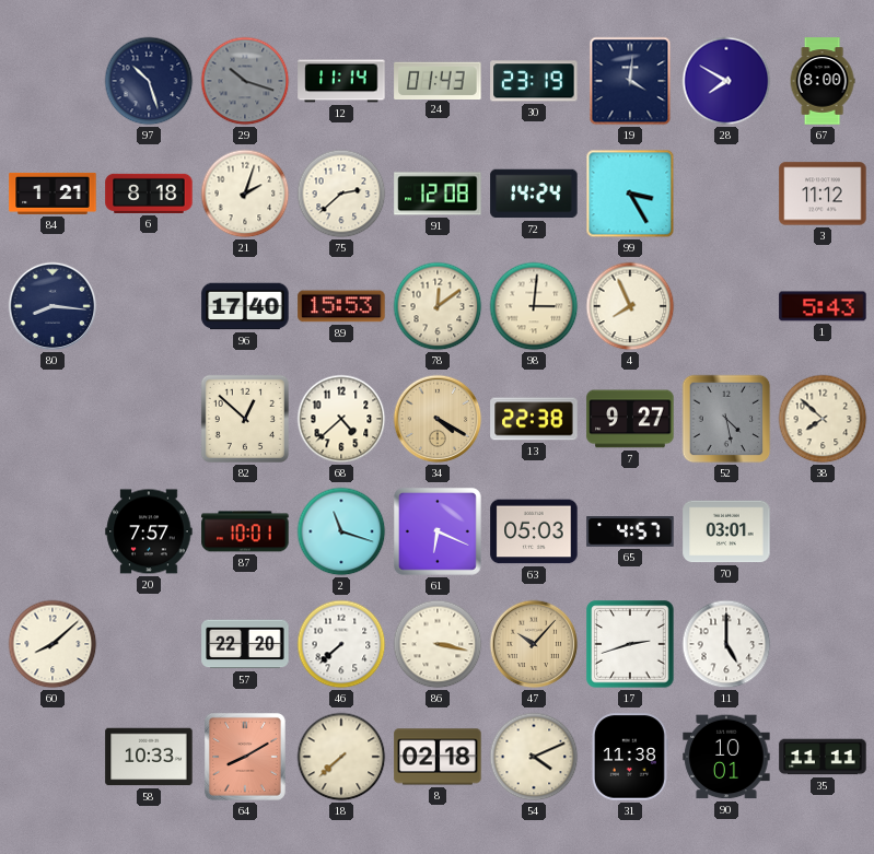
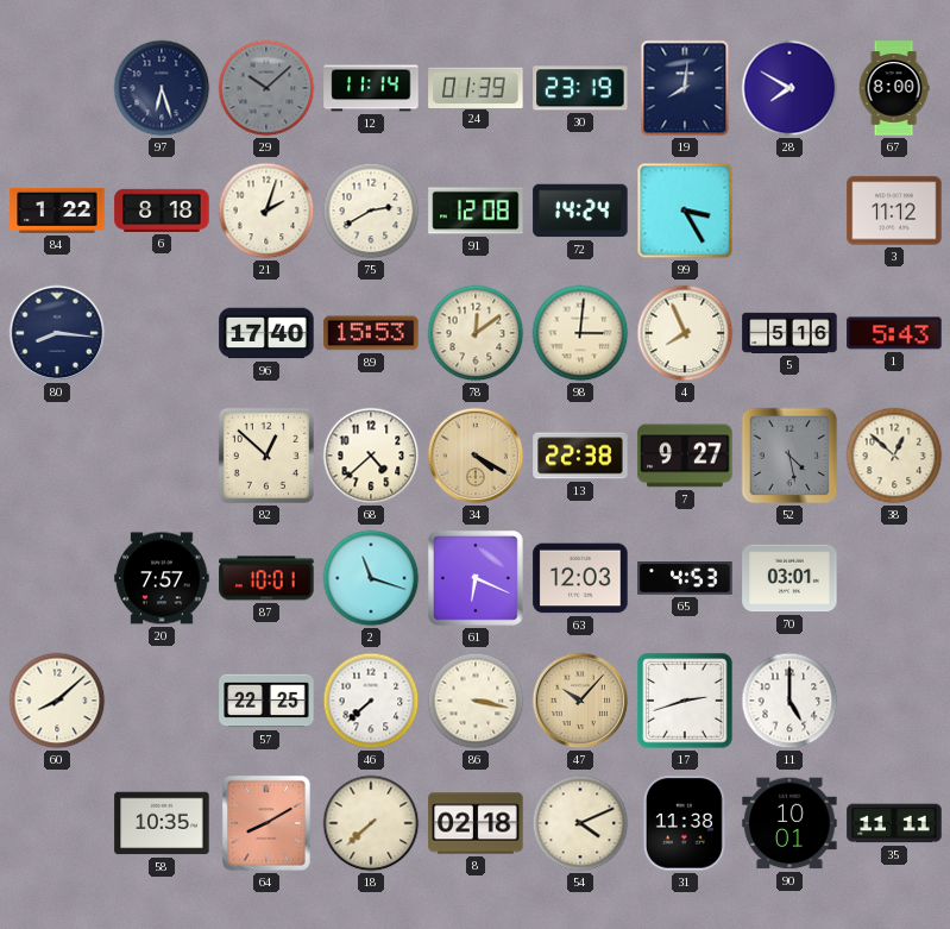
97: 10:27 -> 6:27 (162, 88)
29: 10:18 -> 10:08 (266, 88)
24: 01:43 -> 01:39 (476, 87)
19: 4:01 -> 8:01 (685, 88)
84: 1:21 -> 1:22 (57, 211)
75: 2:38 -> 2:40 (371, 211)
5: none -> 5:16 (789, 333)
38: 7:52 -> 12:52 (894, 456)
63: 05:03 -> 12:03 (580, 578)
65: 4:57 -> 4:53 (685, 578)
57: 22:20 -> 22:25 (266, 701)
58: 10:33 -> 10:35 (162, 823)
